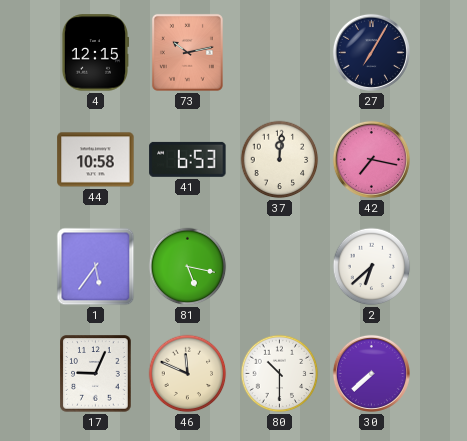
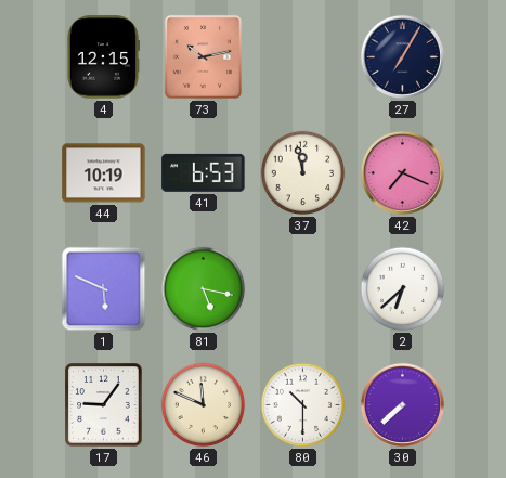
44: 10:58 -> 10:19 (104, 173)
37: 12:01 -> 11:58 (303, 173)
42: 7:17 -> 7:19 (402, 172)
1: 5:36 -> 5:49 (104, 289)
17: 9:04 -> 9:06 (104, 405)
